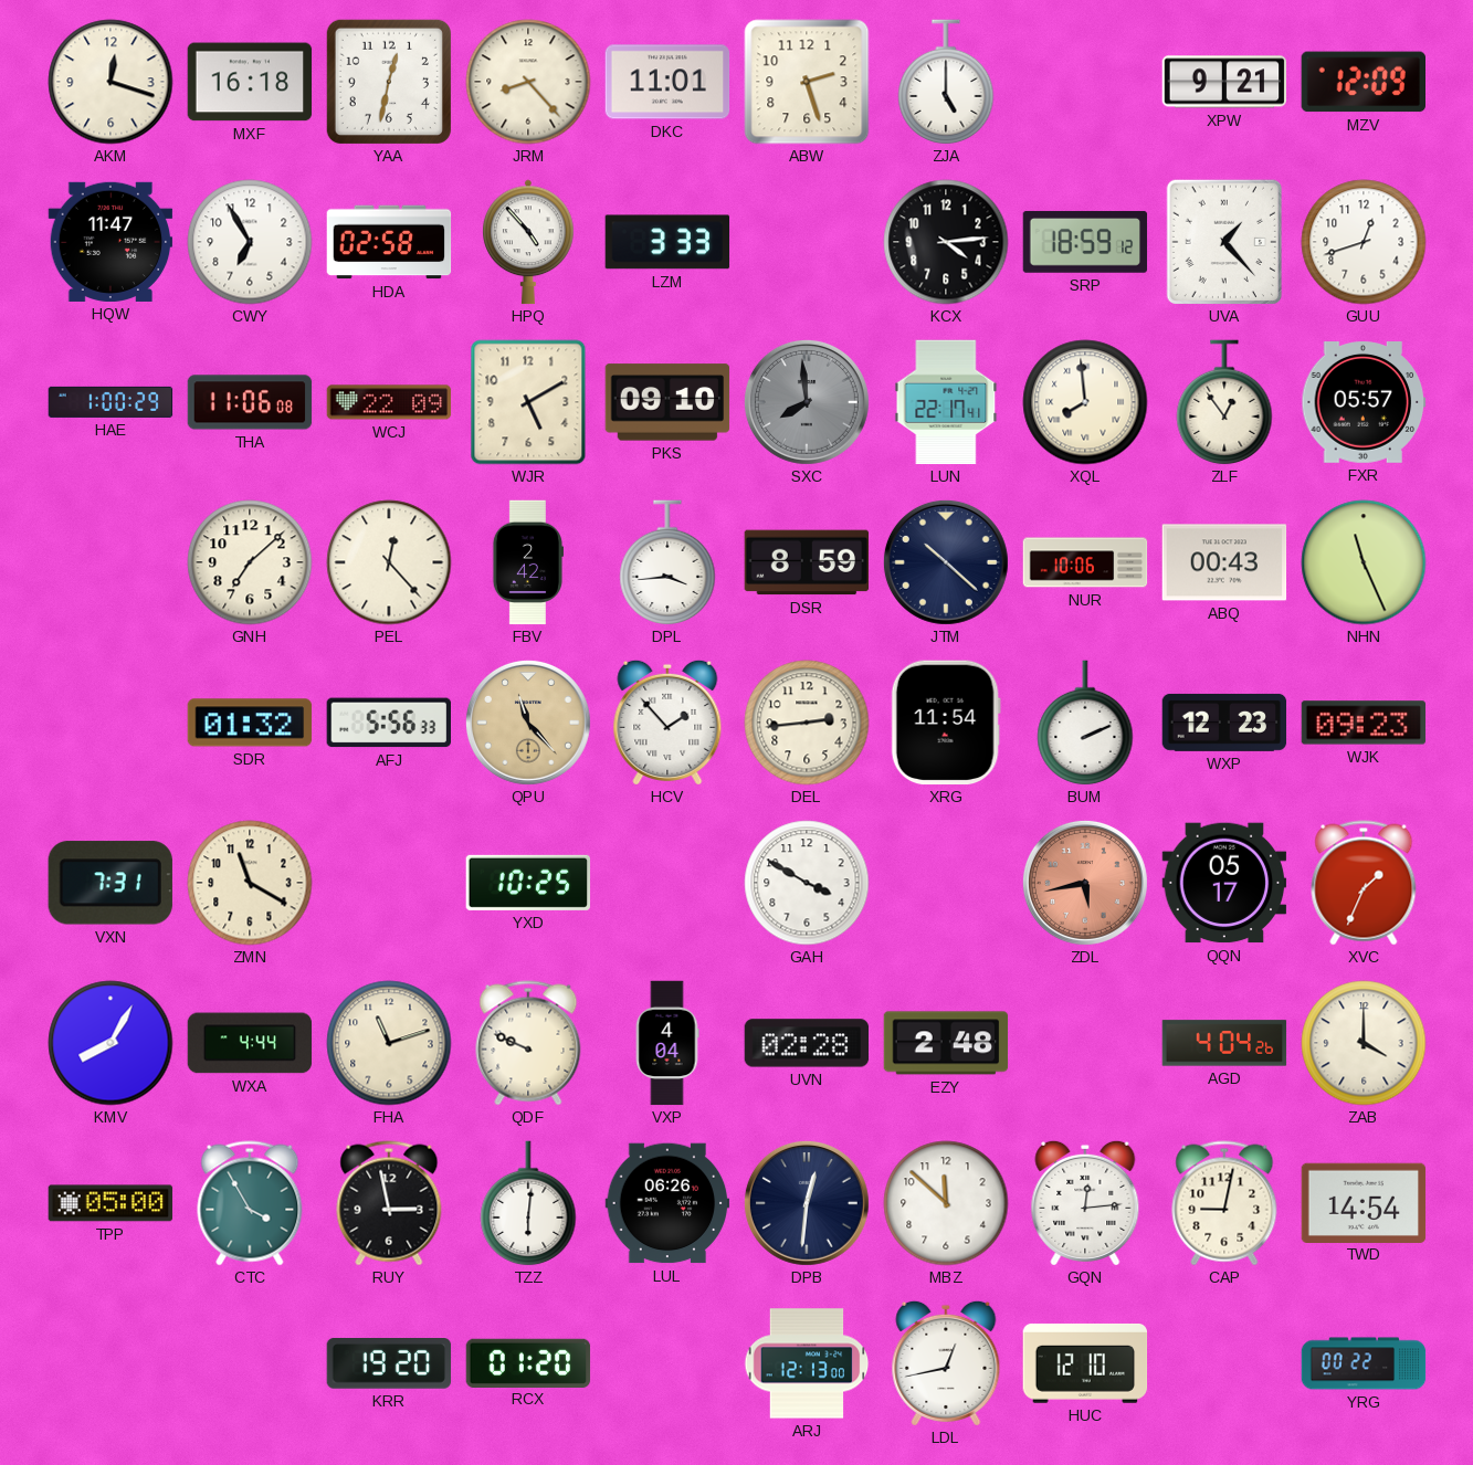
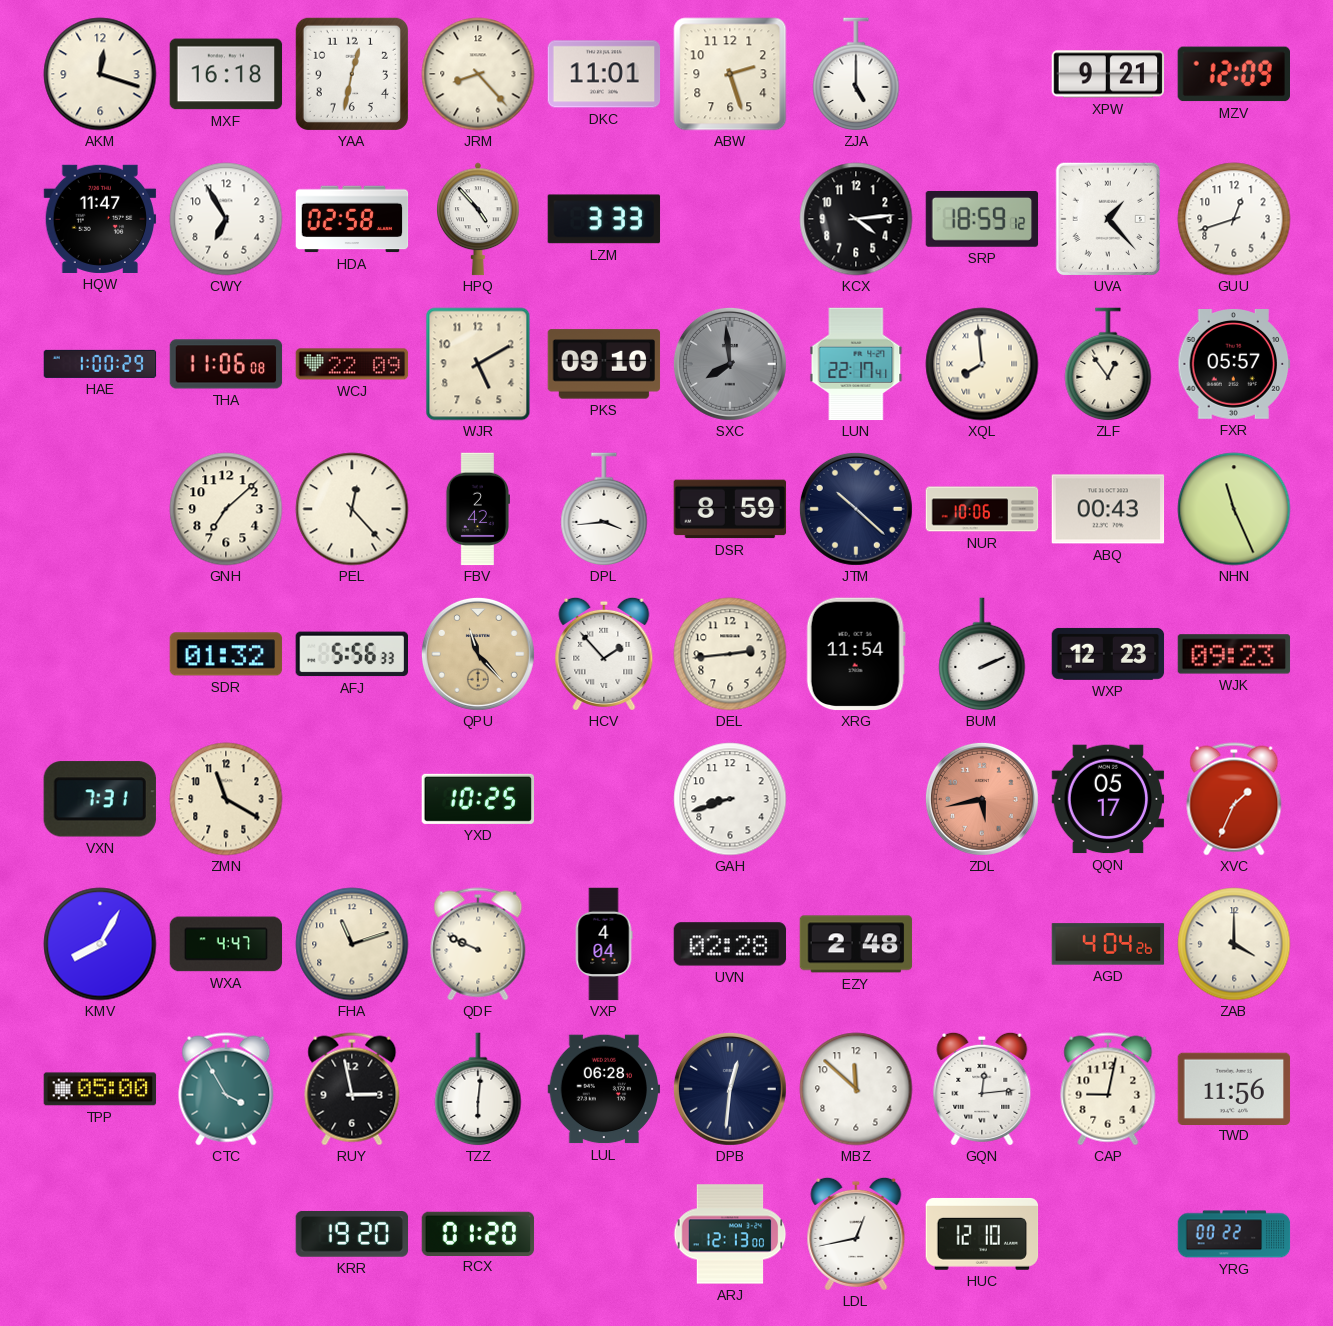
GAH: 3:50 -> 8:42 (730, 799)
WXA: 4:44 -> 4:47 (226, 944)
LUL: 06:26 -> 06:28 (604, 1089)
TWD: 14:54 -> 11:56 (1234, 1088)
